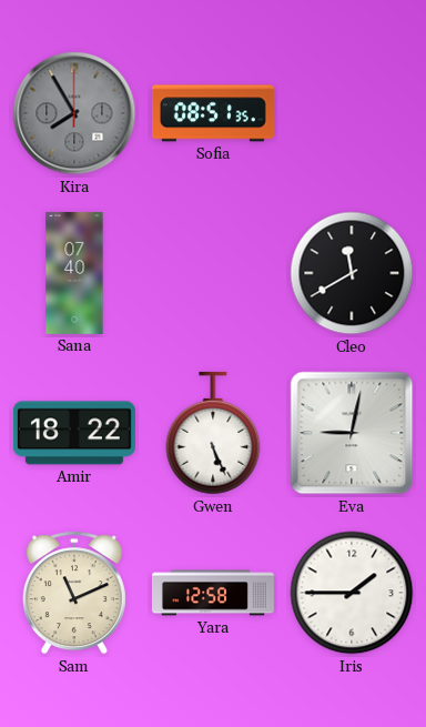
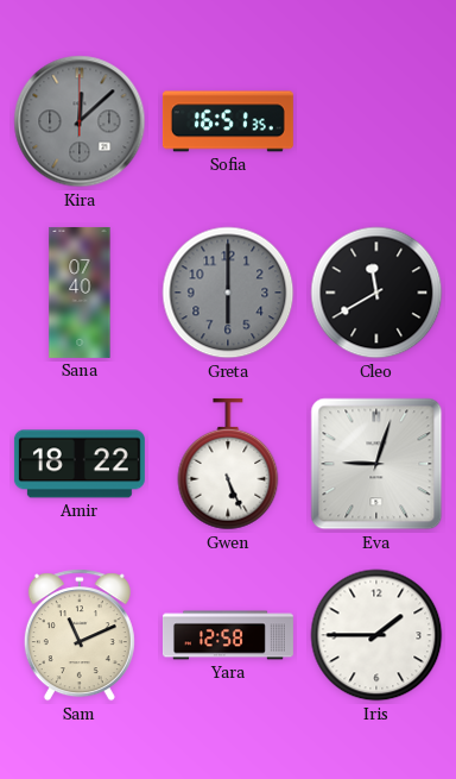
Kira: 7:55 -> 12:08 (80, 121)
Sofia: 08:51 -> 16:51 (228, 121)
Greta: none -> 6:00 (228, 293)
Eva: 9:02 -> 9:03 (376, 464)
